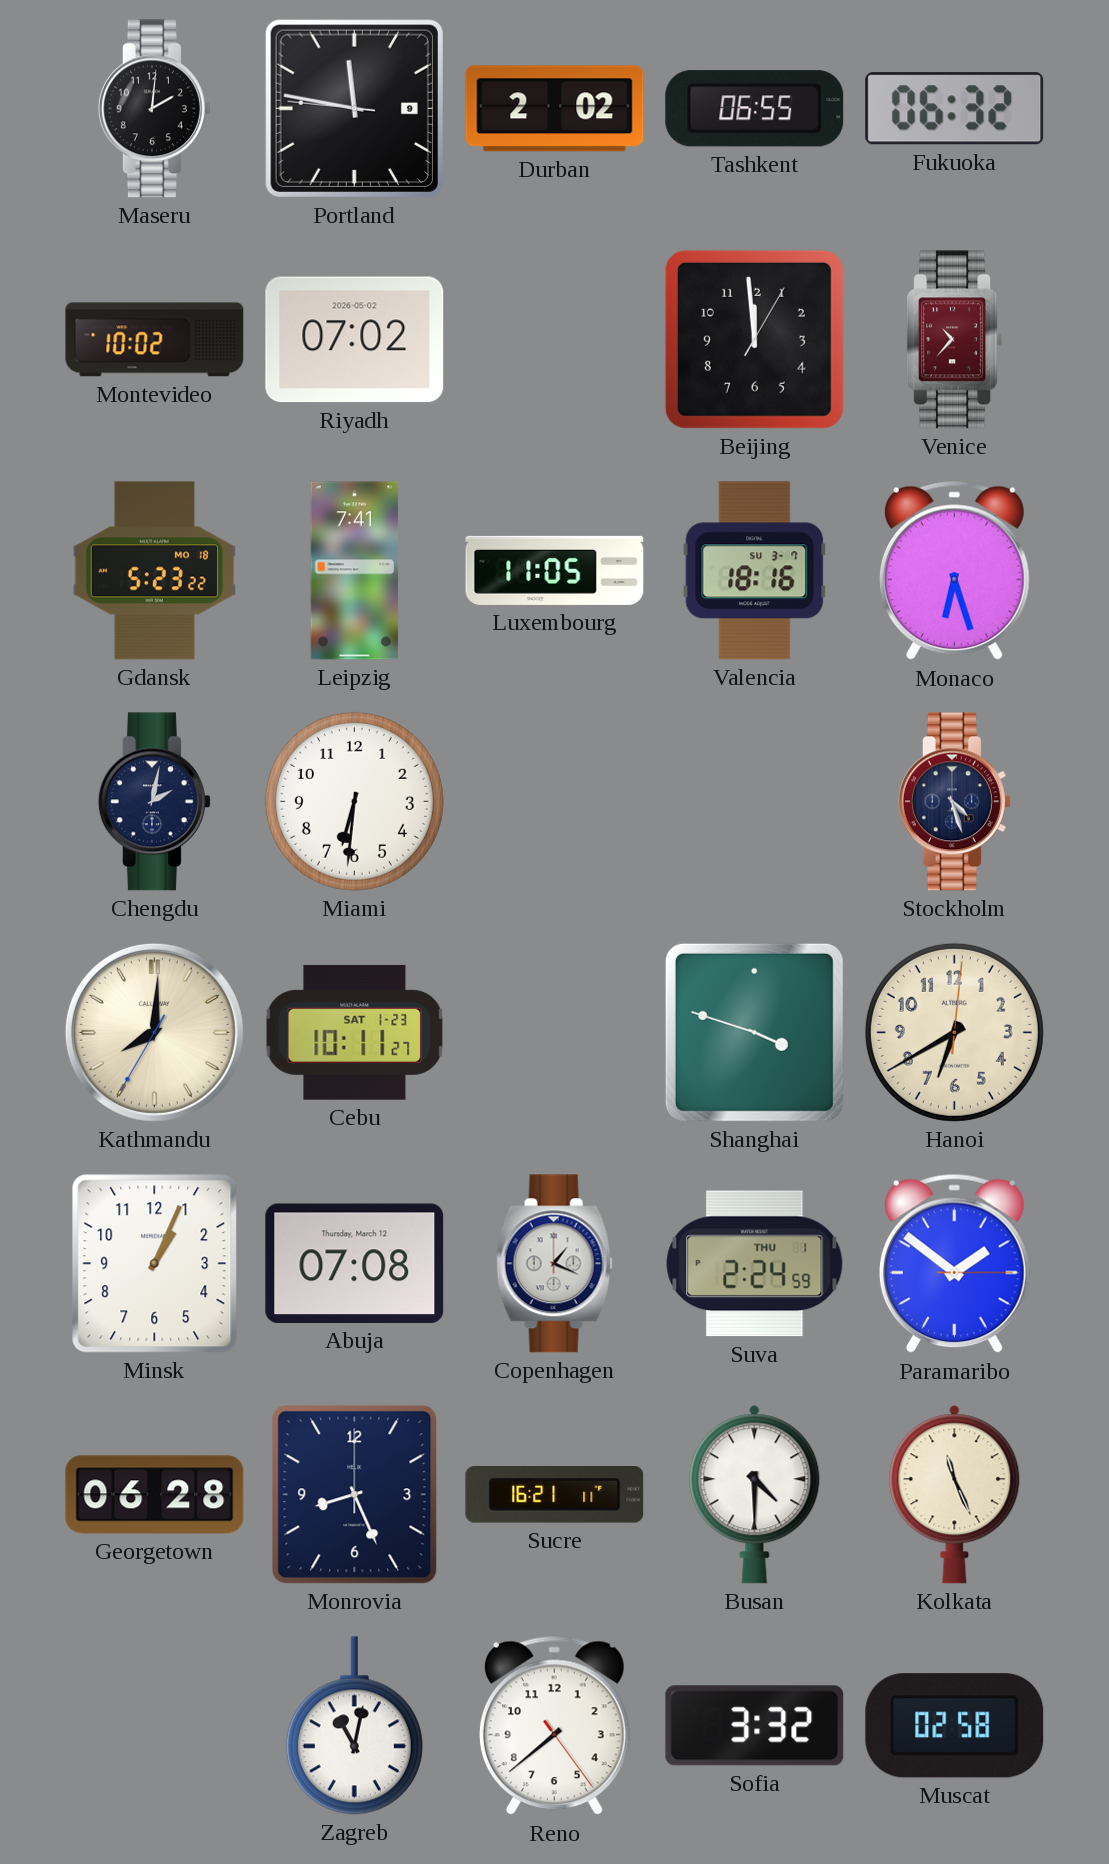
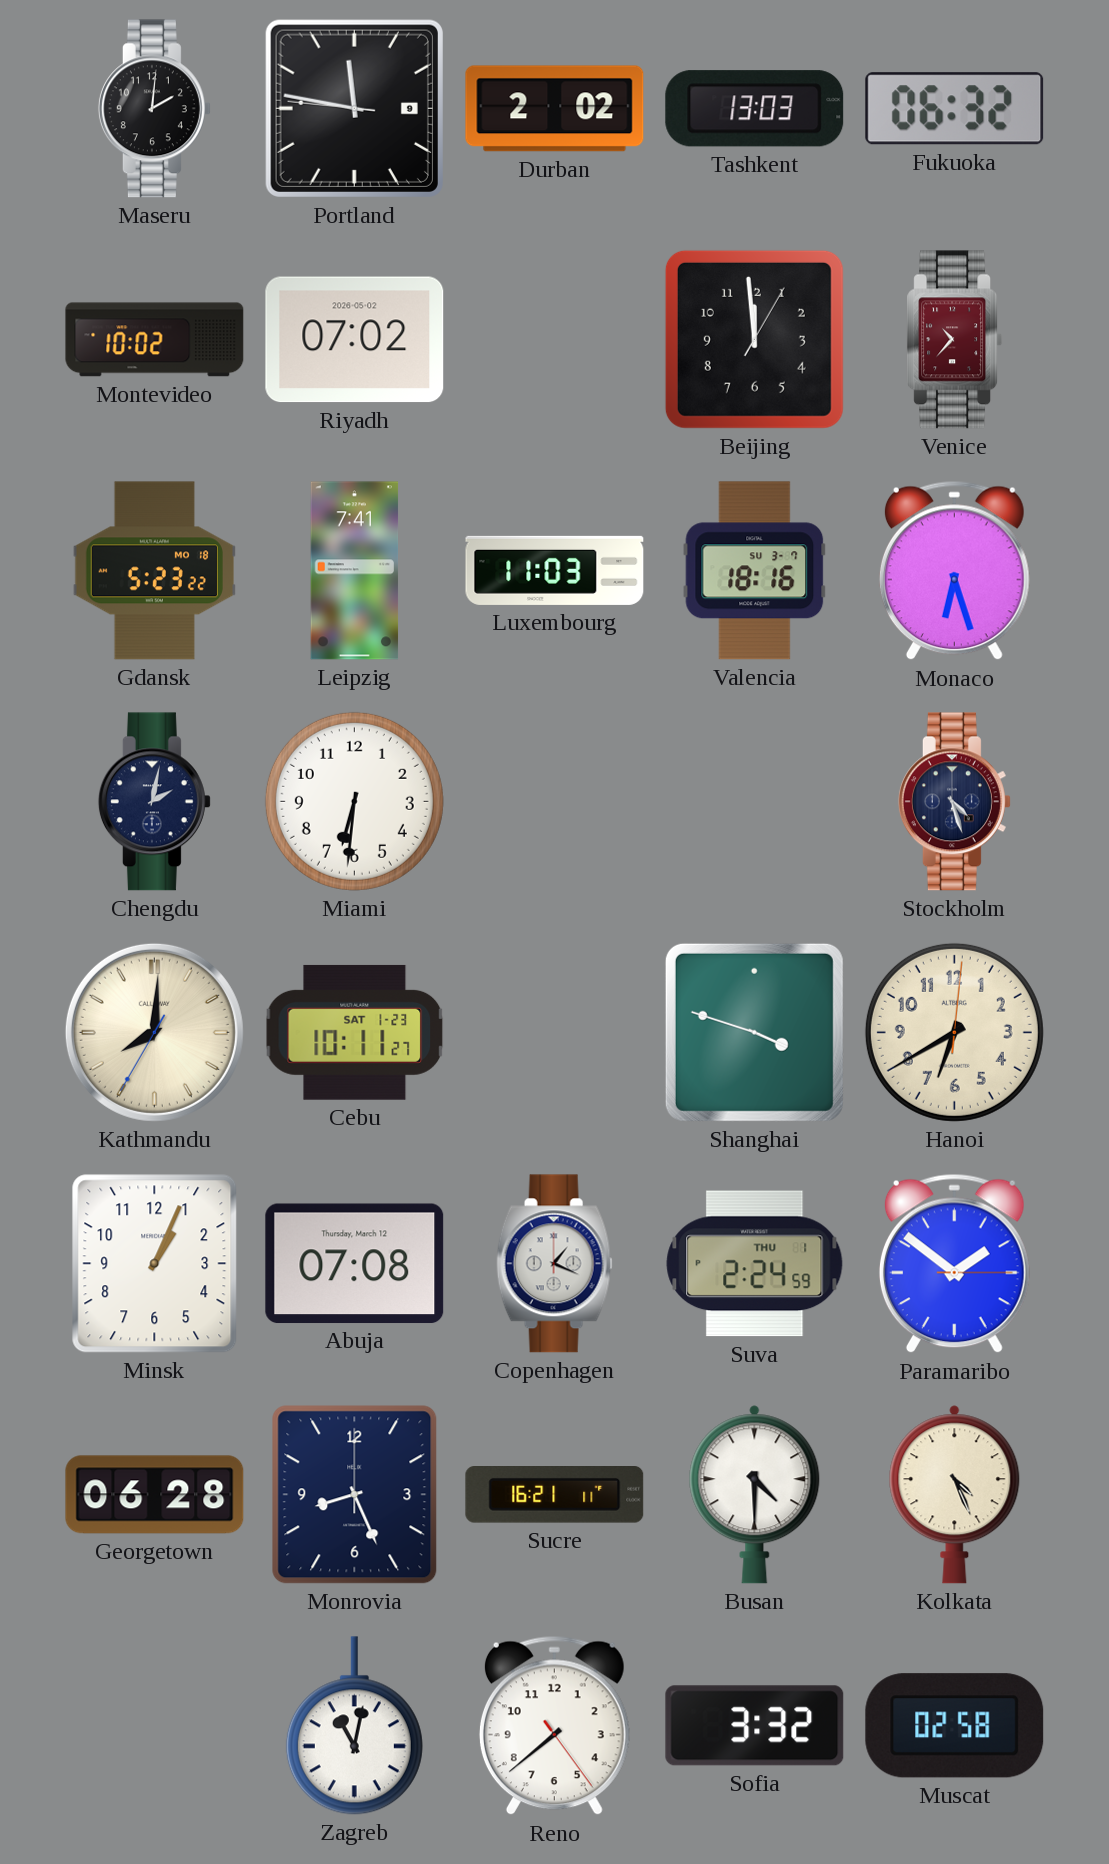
Tashkent: 06:55 -> 13:03 (755, 109)
Luxembourg: 11:05 -> 11:03 (555, 570)
Kolkata: 11:26 -> 4:26 (955, 1495)
